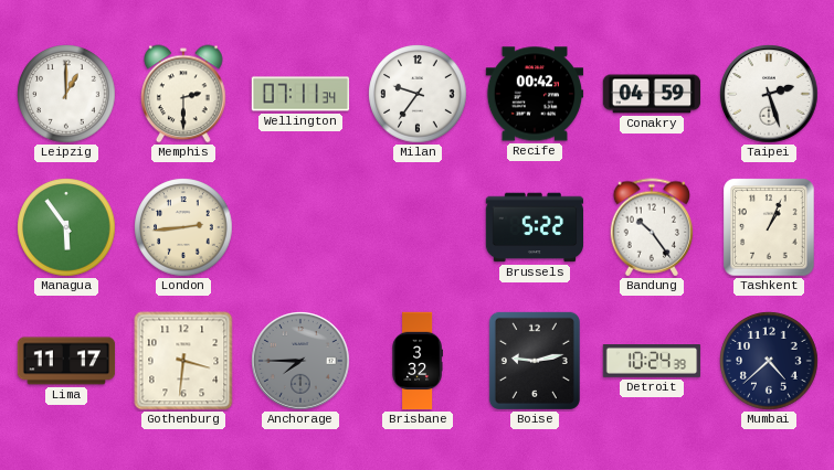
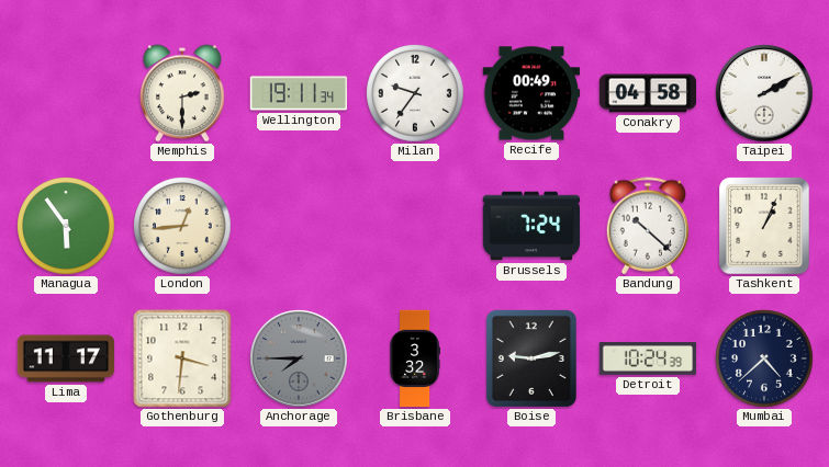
Leipzig: 1:00 -> none (66, 94)
Wellington: 07:11 -> 19:11 (299, 93)
Recife: 00:42 -> 00:49 (531, 93)
Conakry: 04:59 -> 04:58 (648, 93)
Taipei: 2:27 -> 2:10 (764, 93)
London: 2:44 -> 12:44 (182, 226)
Brussels: 5:22 -> 7:24 (531, 226)
Bandung: 10:24 -> 10:22 (648, 226)
